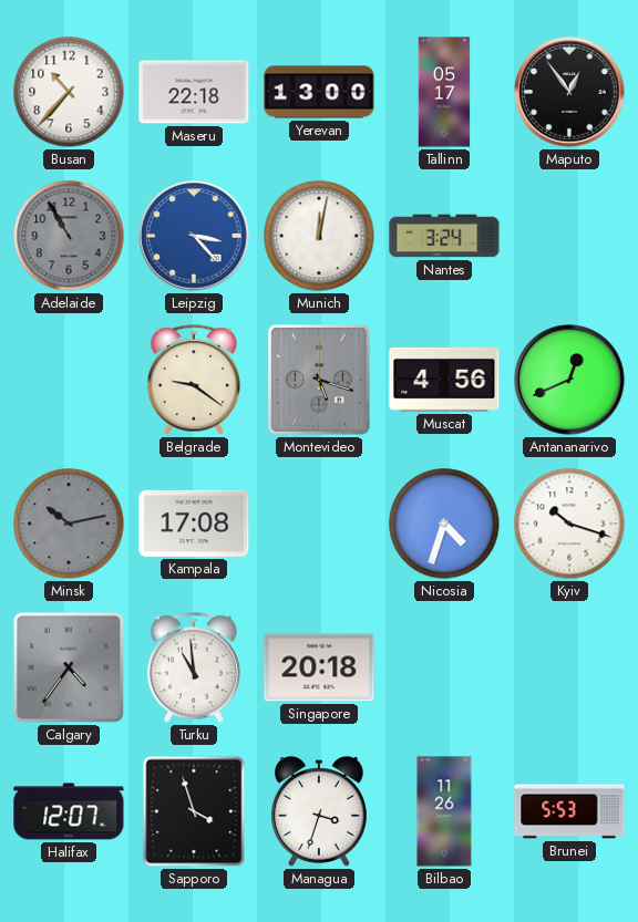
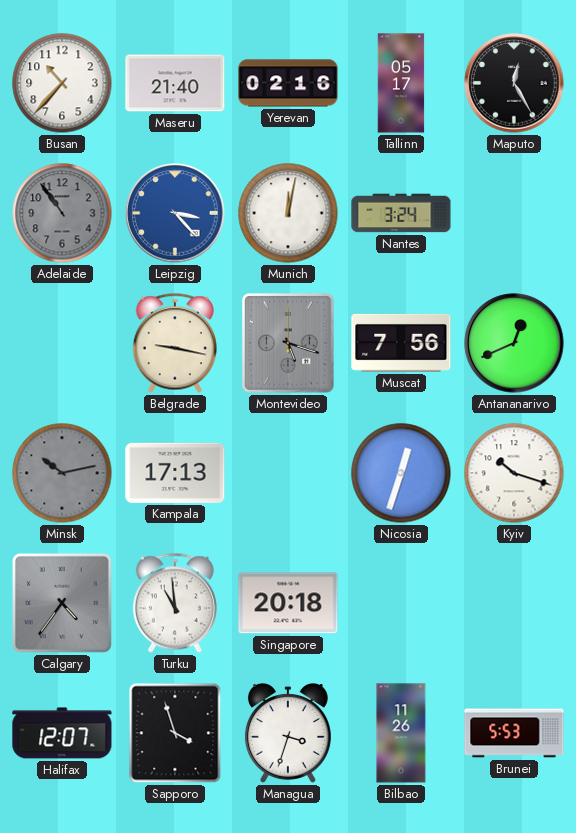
Maseru: 22:18 -> 21:40 (175, 83)
Yerevan: 13:00 -> 02:16 (288, 83)
Maputo: 12:54 -> 12:25 (514, 83)
Adelaide: 10:55 -> 10:54 (62, 213)
Belgrade: 9:21 -> 9:17 (175, 343)
Muscat: 4:56 -> 7:56 (401, 343)
Kampala: 17:08 -> 17:13 (175, 473)
Nicosia: 4:33 -> 12:33 (401, 473)
